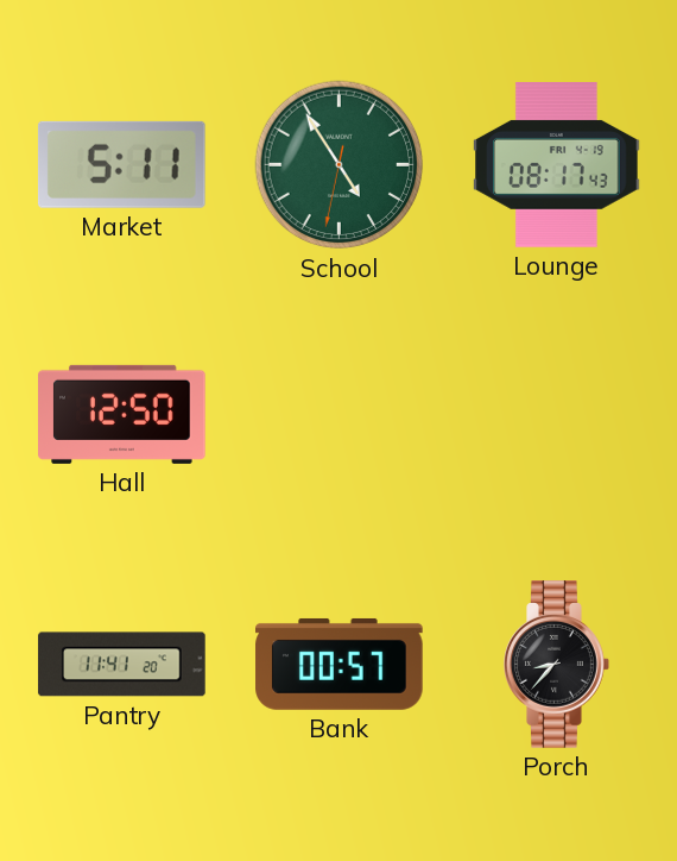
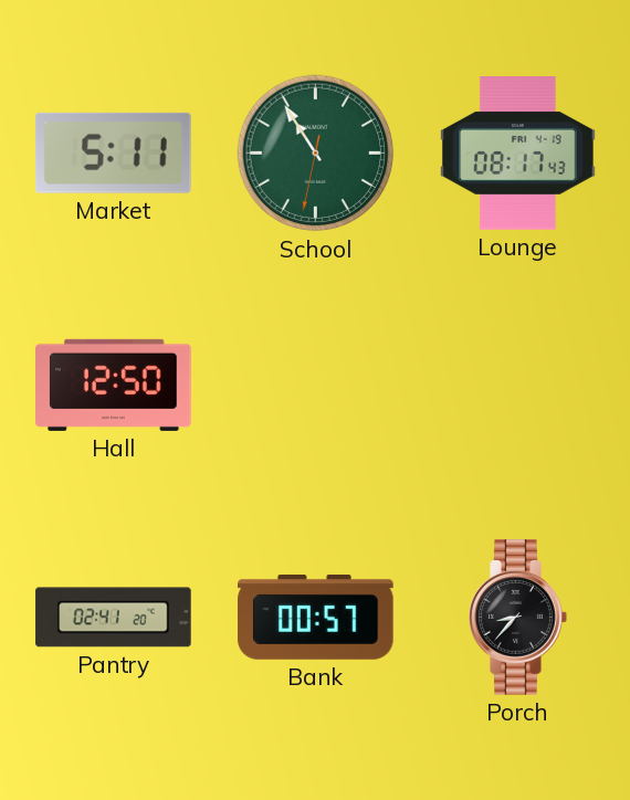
School: 4:54 -> 10:54 (316, 154)
Pantry: 11:41 -> 02:41 (114, 618)
